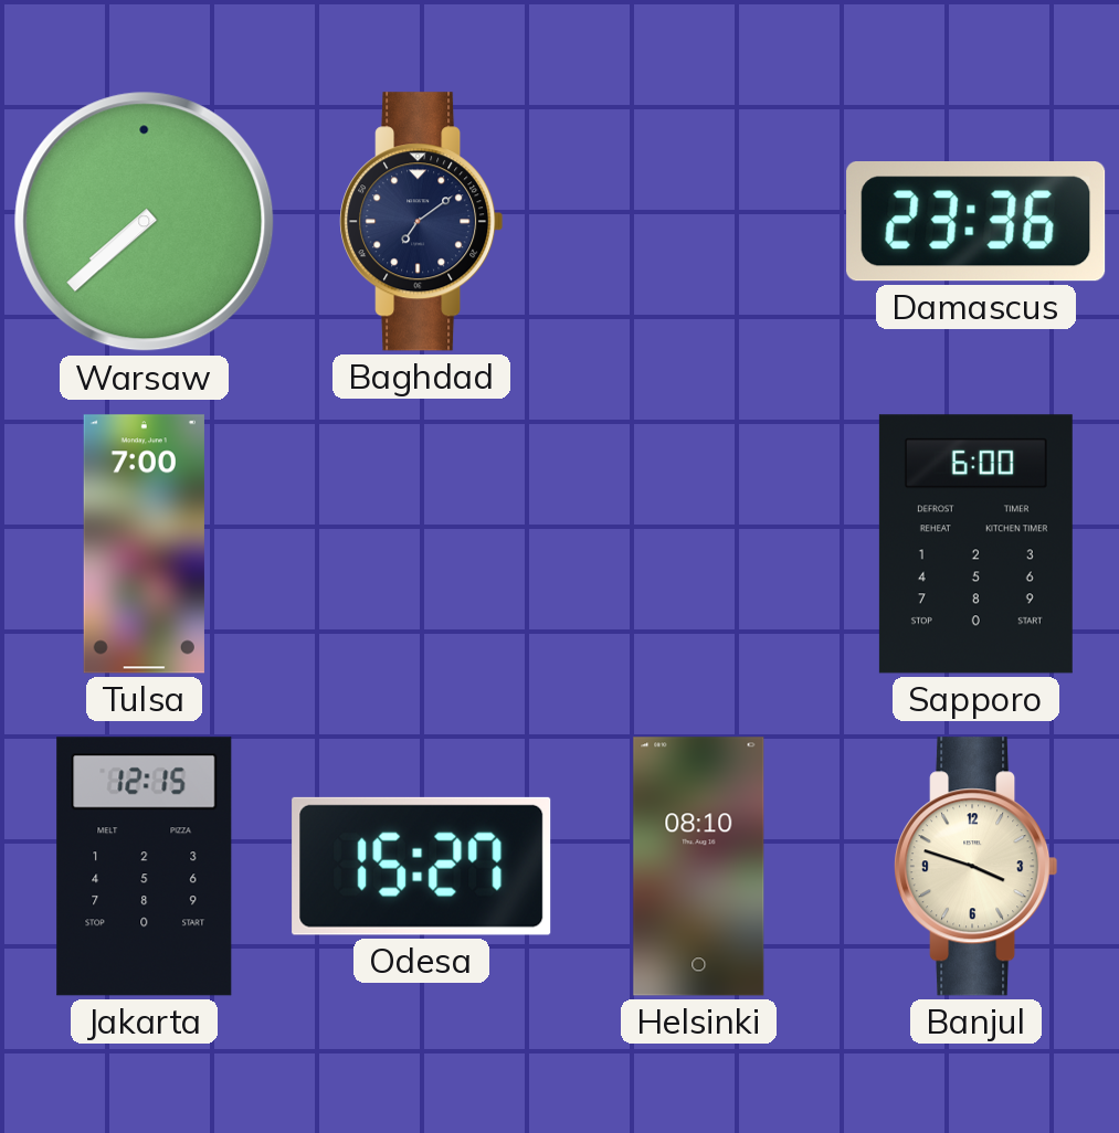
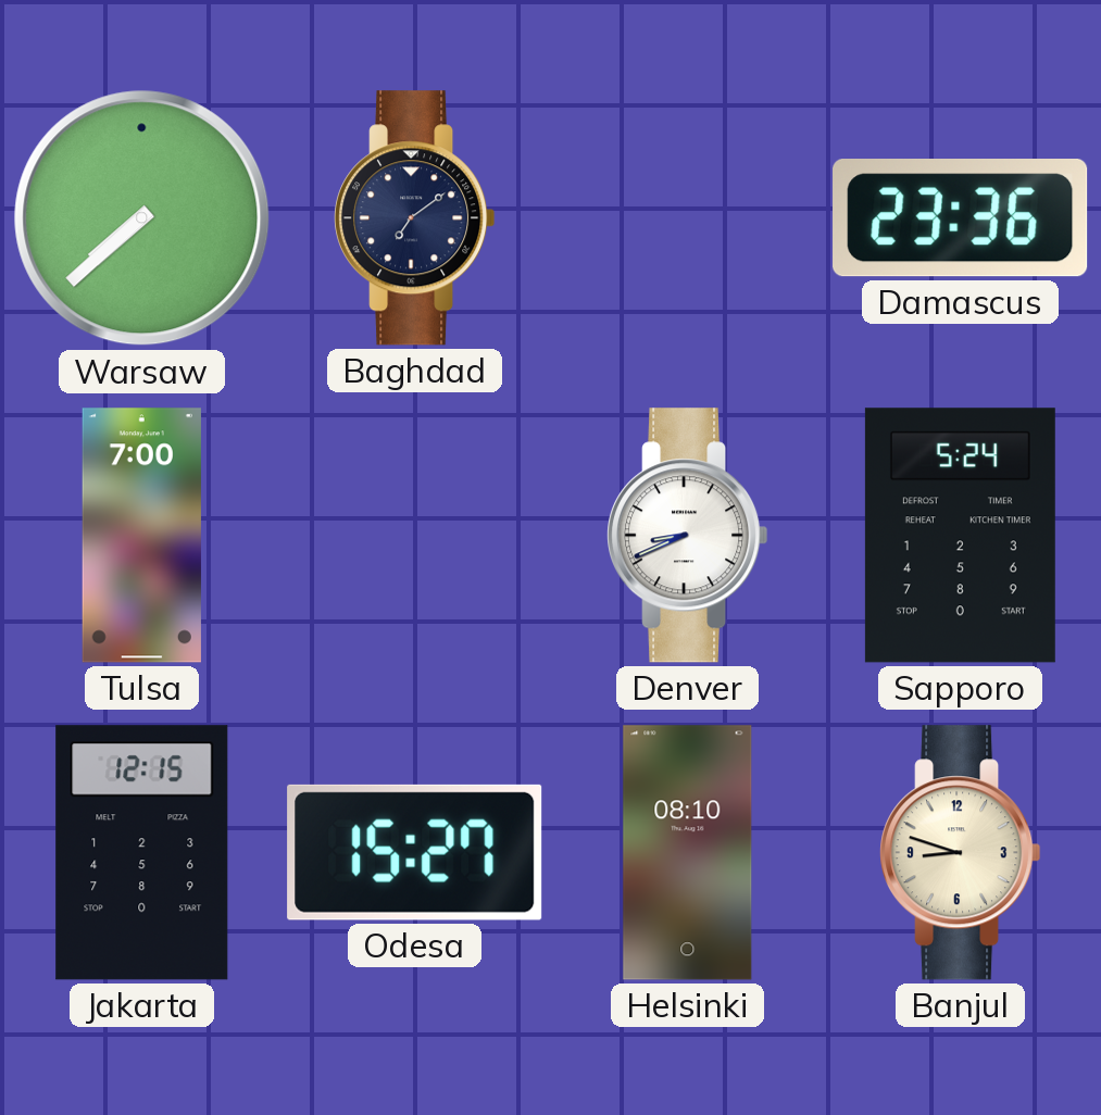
Denver: none -> 8:41 (688, 536)
Sapporo: 6:00 -> 5:24 (960, 536)
Banjul: 3:48 -> 8:48 (961, 853)
